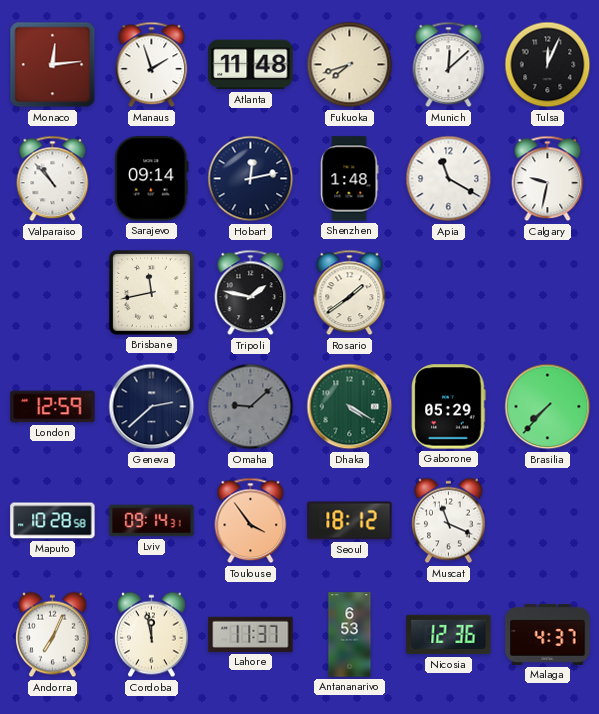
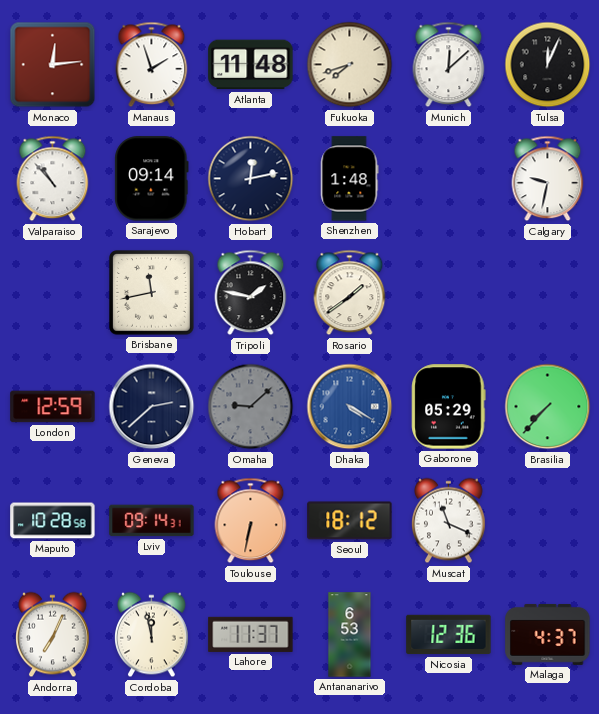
Apia: 11:20 -> none (449, 179)
Dhaka dial: green -> blue (350, 407)
Toulouse: 3:54 -> 6:32 (251, 521)
